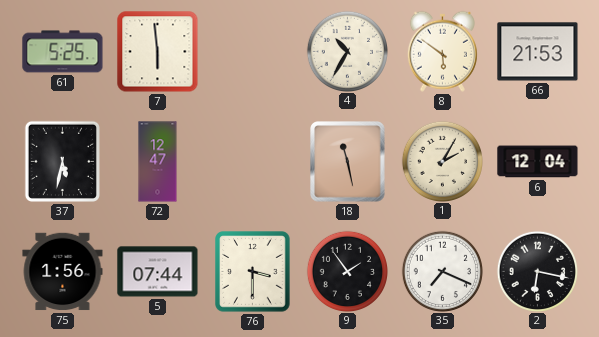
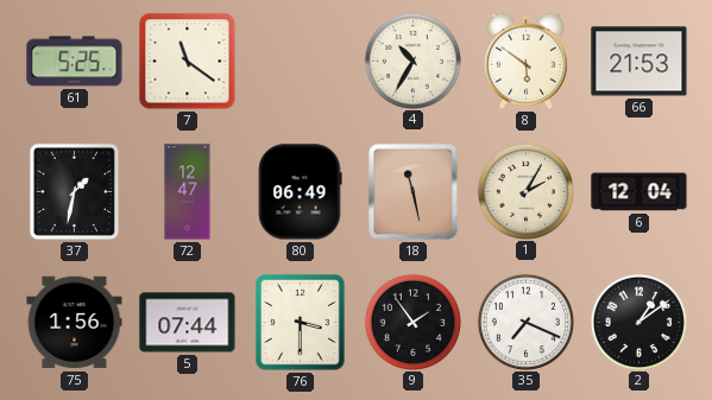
7: 5:59 -> 11:21 (188, 62)
37: 5:32 -> 1:32 (74, 191)
80: none -> 06:49 (300, 192)
2: 6:17 -> 1:09 (638, 322)
